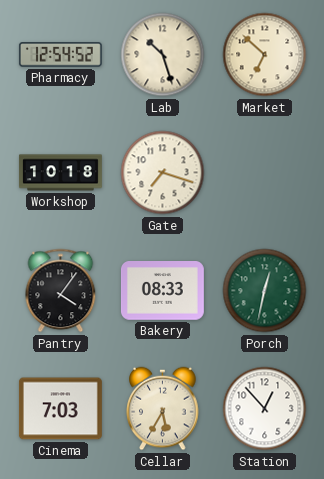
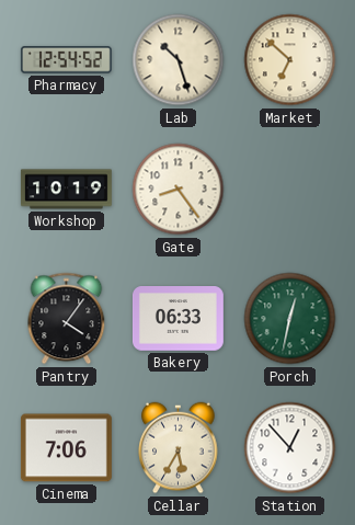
Workshop: 10:18 -> 10:19 (66, 190)
Gate: 7:18 -> 8:24 (179, 190)
Bakery: 08:33 -> 06:33 (177, 319)
Cinema: 7:03 -> 7:06 (66, 448)
